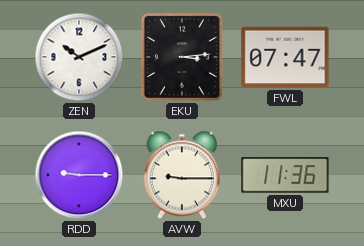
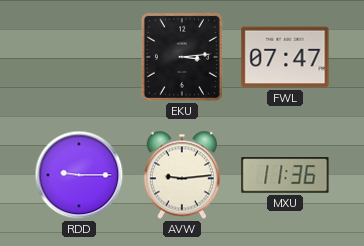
ZEN: 10:11 -> none (79, 57)
AVW: 9:15 -> 9:14 (181, 175)
